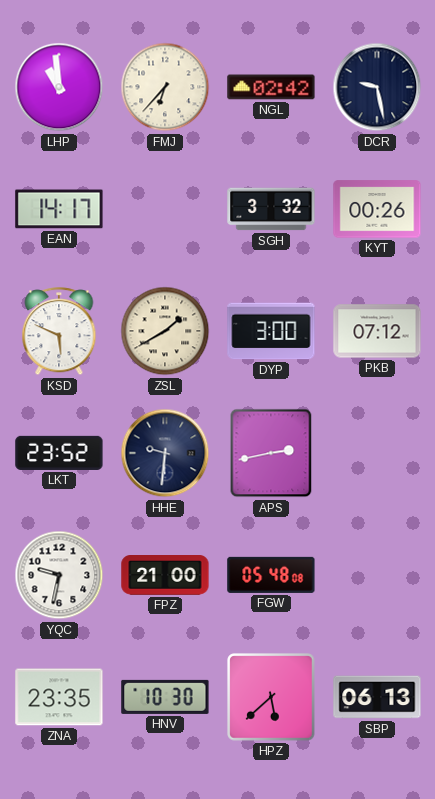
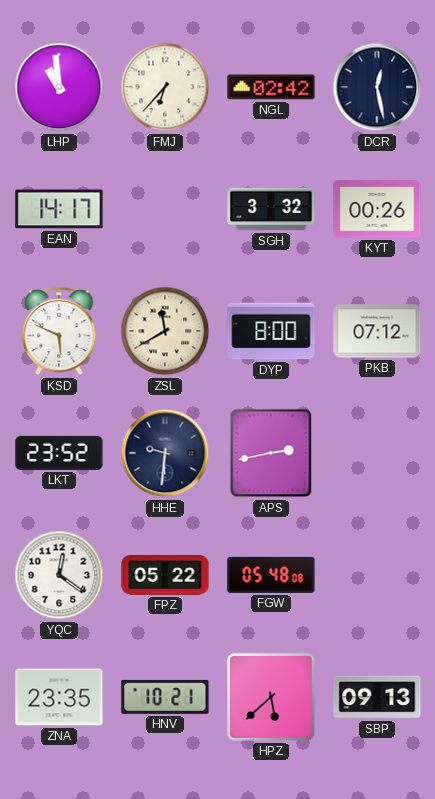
DCR: 9:28 -> 12:28 (377, 87)
ZSL: 1:40 -> 11:40 (165, 331)
DYP: 3:00 -> 8:00 (271, 331)
YQC: 9:32 -> 12:21 (59, 575)
FPZ: 21:00 -> 05:22 (165, 576)
HNV: 10:30 -> 10:21 (165, 697)
SBP: 06:13 -> 09:13 (377, 697)
